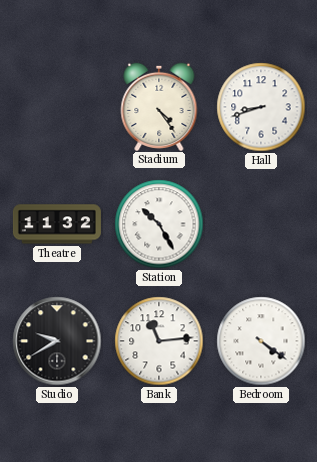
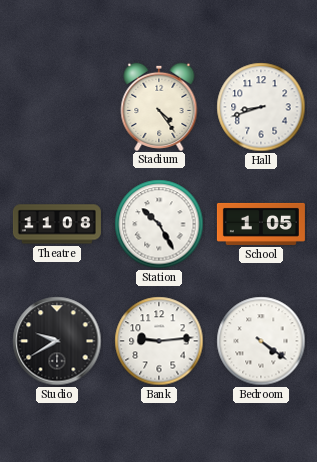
Theatre: 11:32 -> 11:08 (57, 224)
School: none -> 1:05 (261, 224)
Bank: 11:14 -> 9:14 (159, 341)
